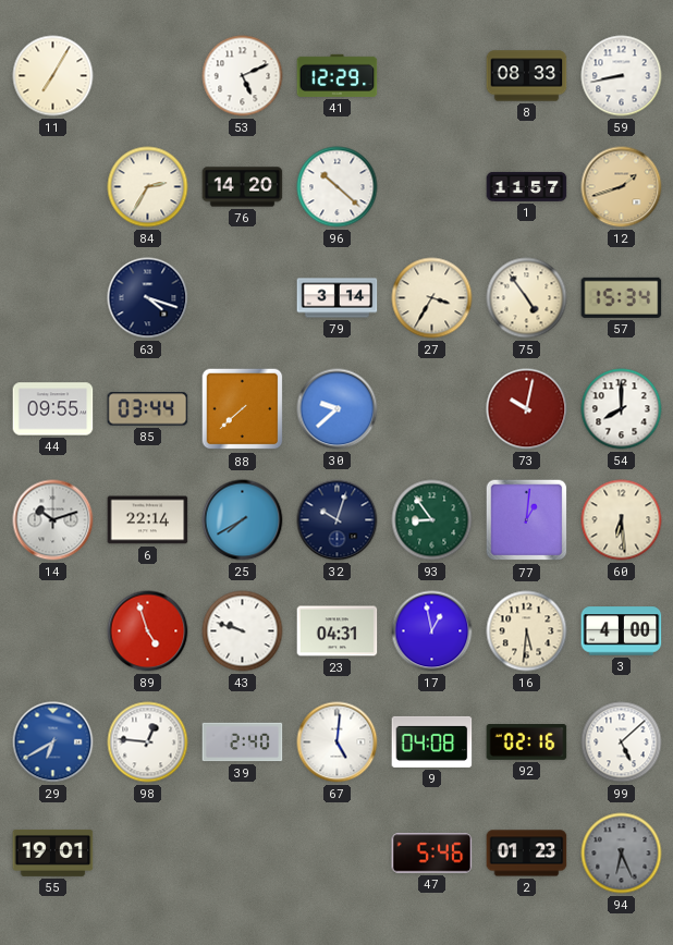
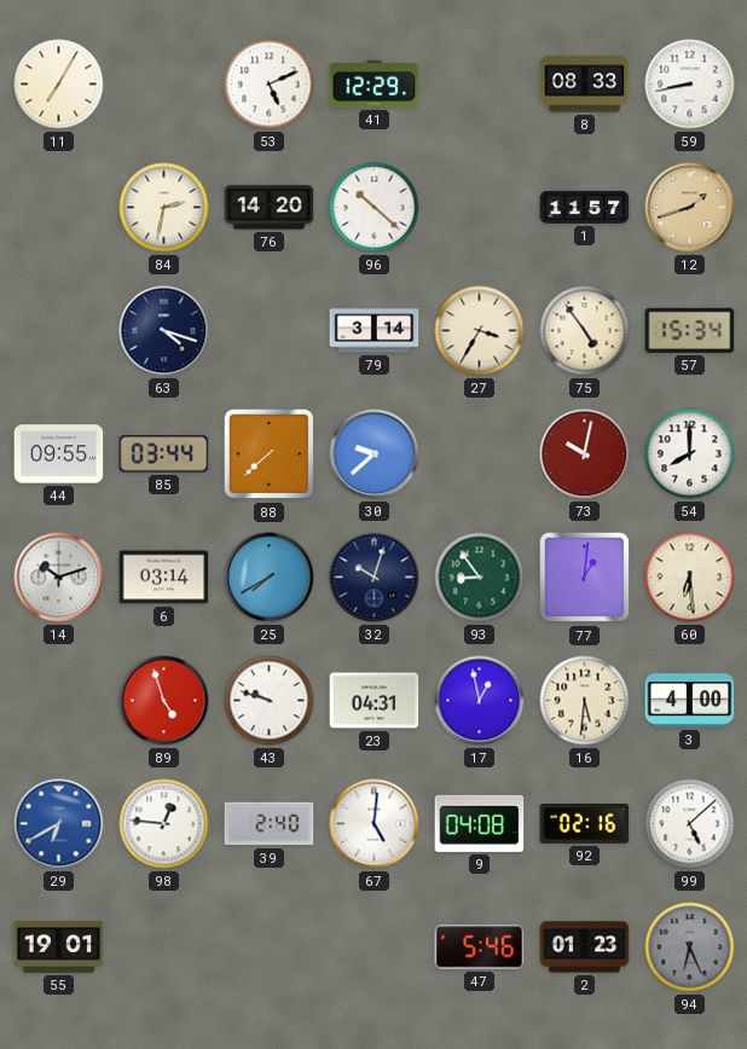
84: 2:35 -> 2:32 (164, 208)
6: 22:14 -> 03:14 (164, 578)
